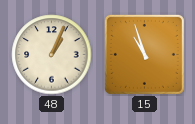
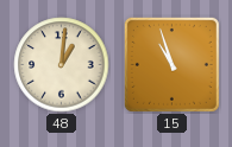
48: 1:04 -> 1:01 (62, 65)
